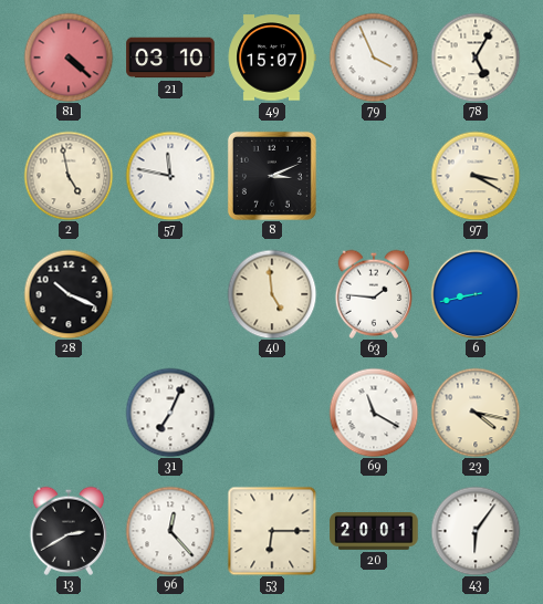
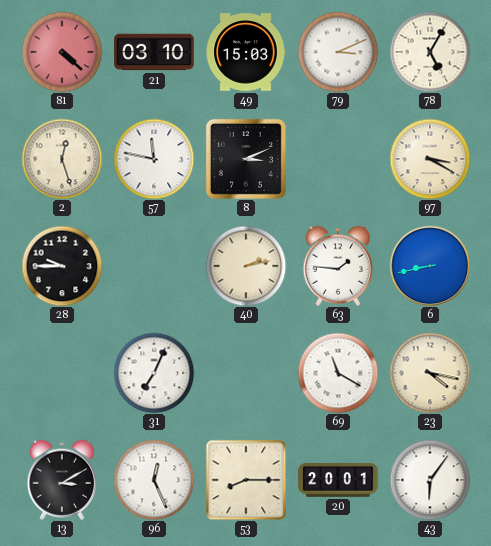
49: 15:07 -> 15:03 (246, 52)
79: 3:56 -> 3:11 (338, 52)
2: 4:58 -> 12:27 (62, 159)
28: 10:19 -> 9:45 (62, 266)
40: 4:59 -> 2:13 (246, 266)
13: 2:40 -> 3:10 (62, 480)
96: 12:23 -> 12:26 (154, 480)
53: 6:15 -> 8:15 (246, 480)
